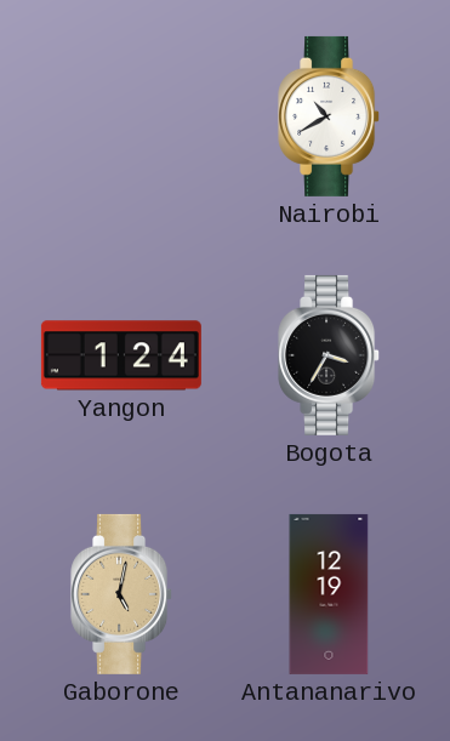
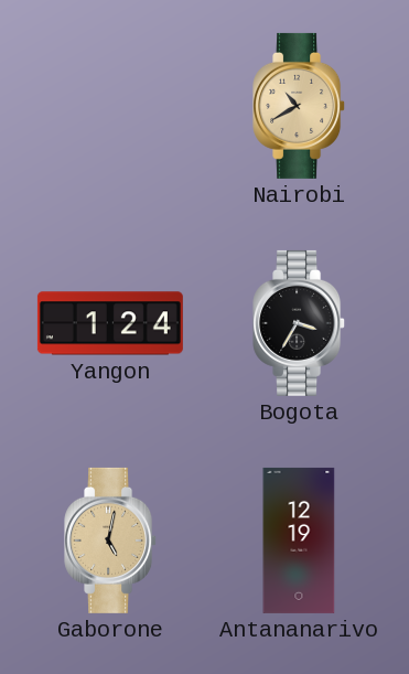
Nairobi dial: white -> champagne (300, 106)
